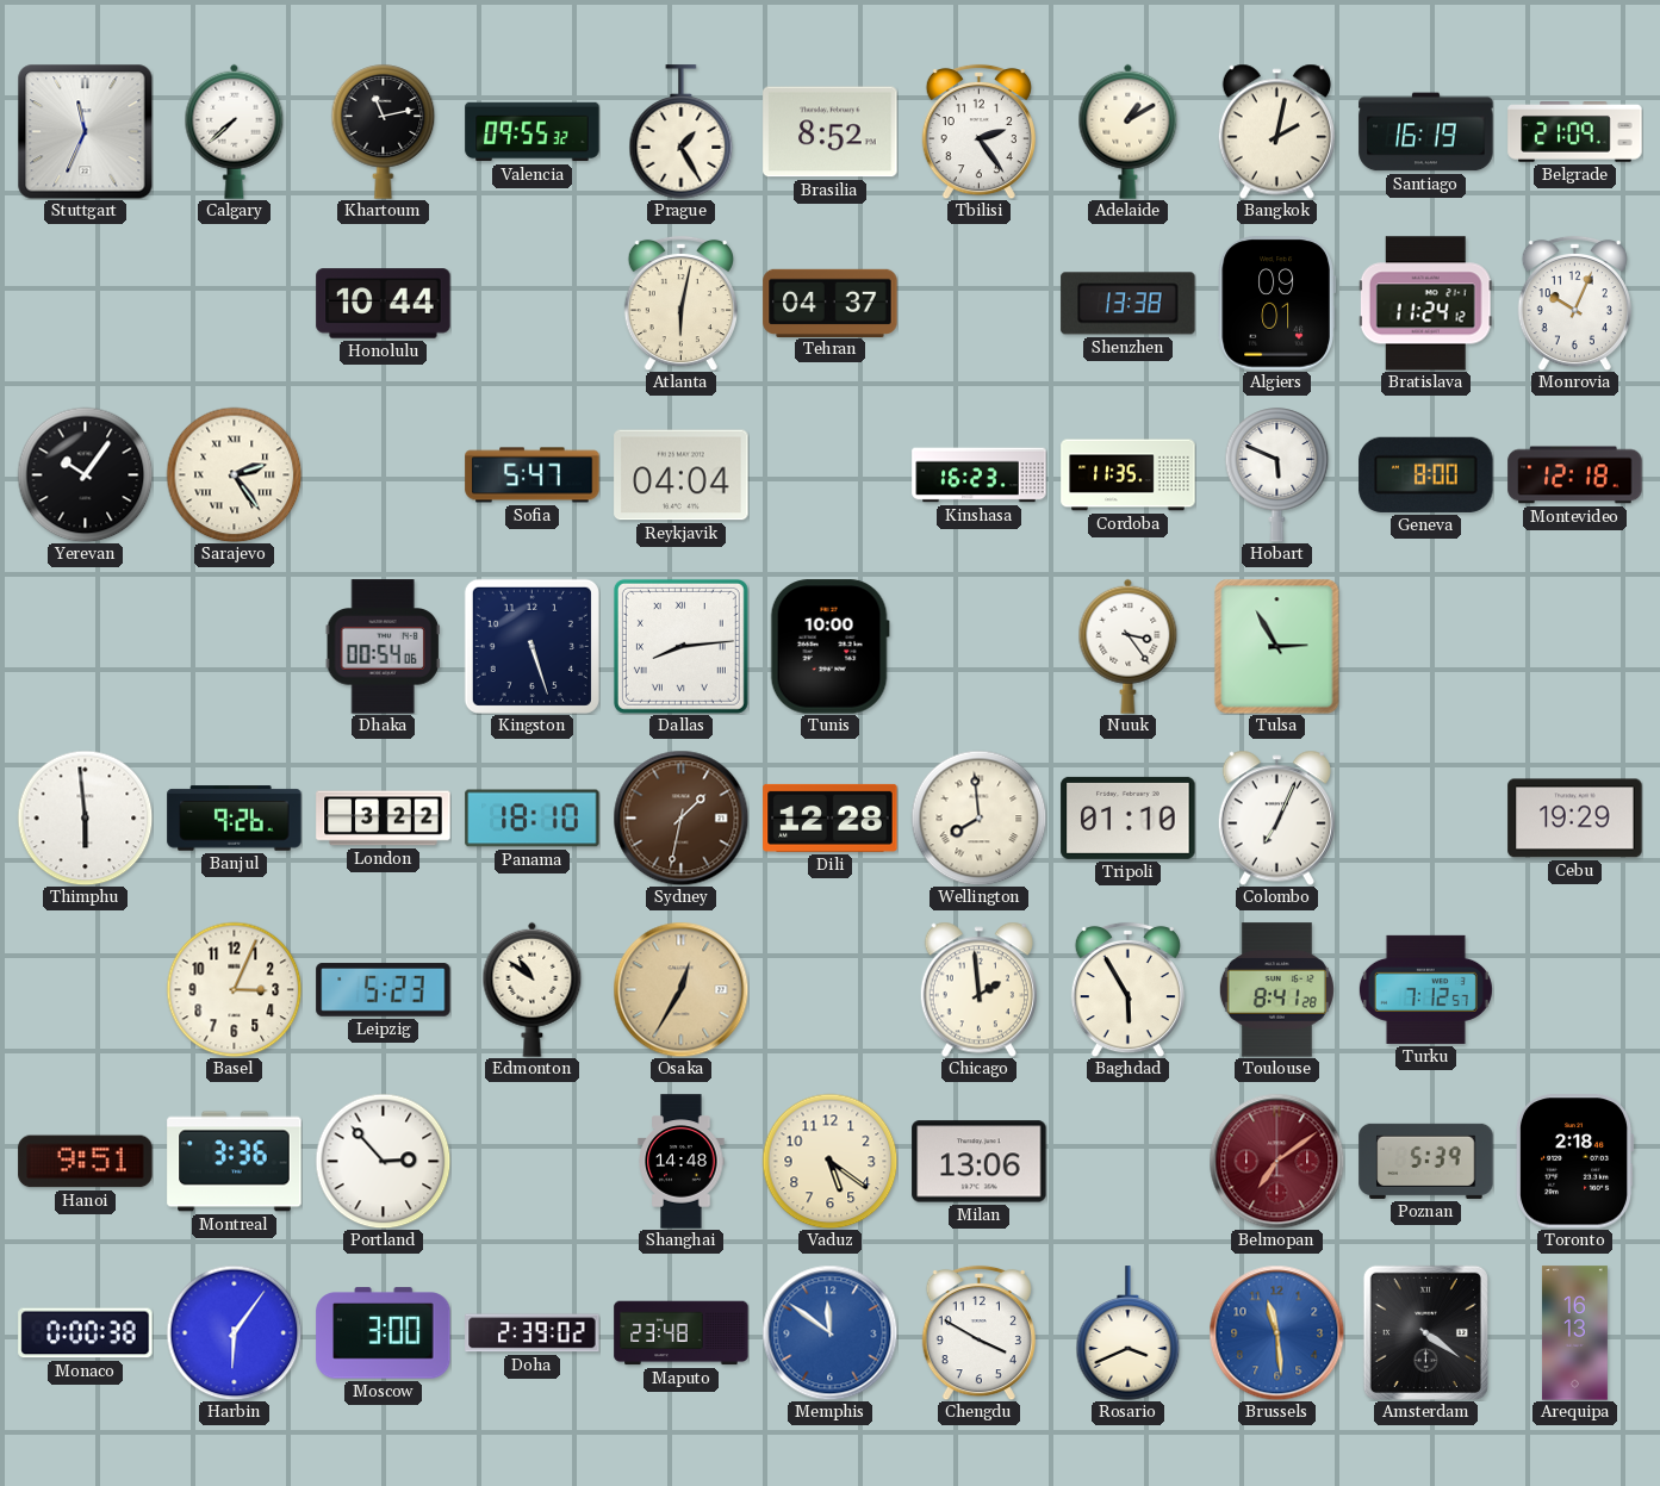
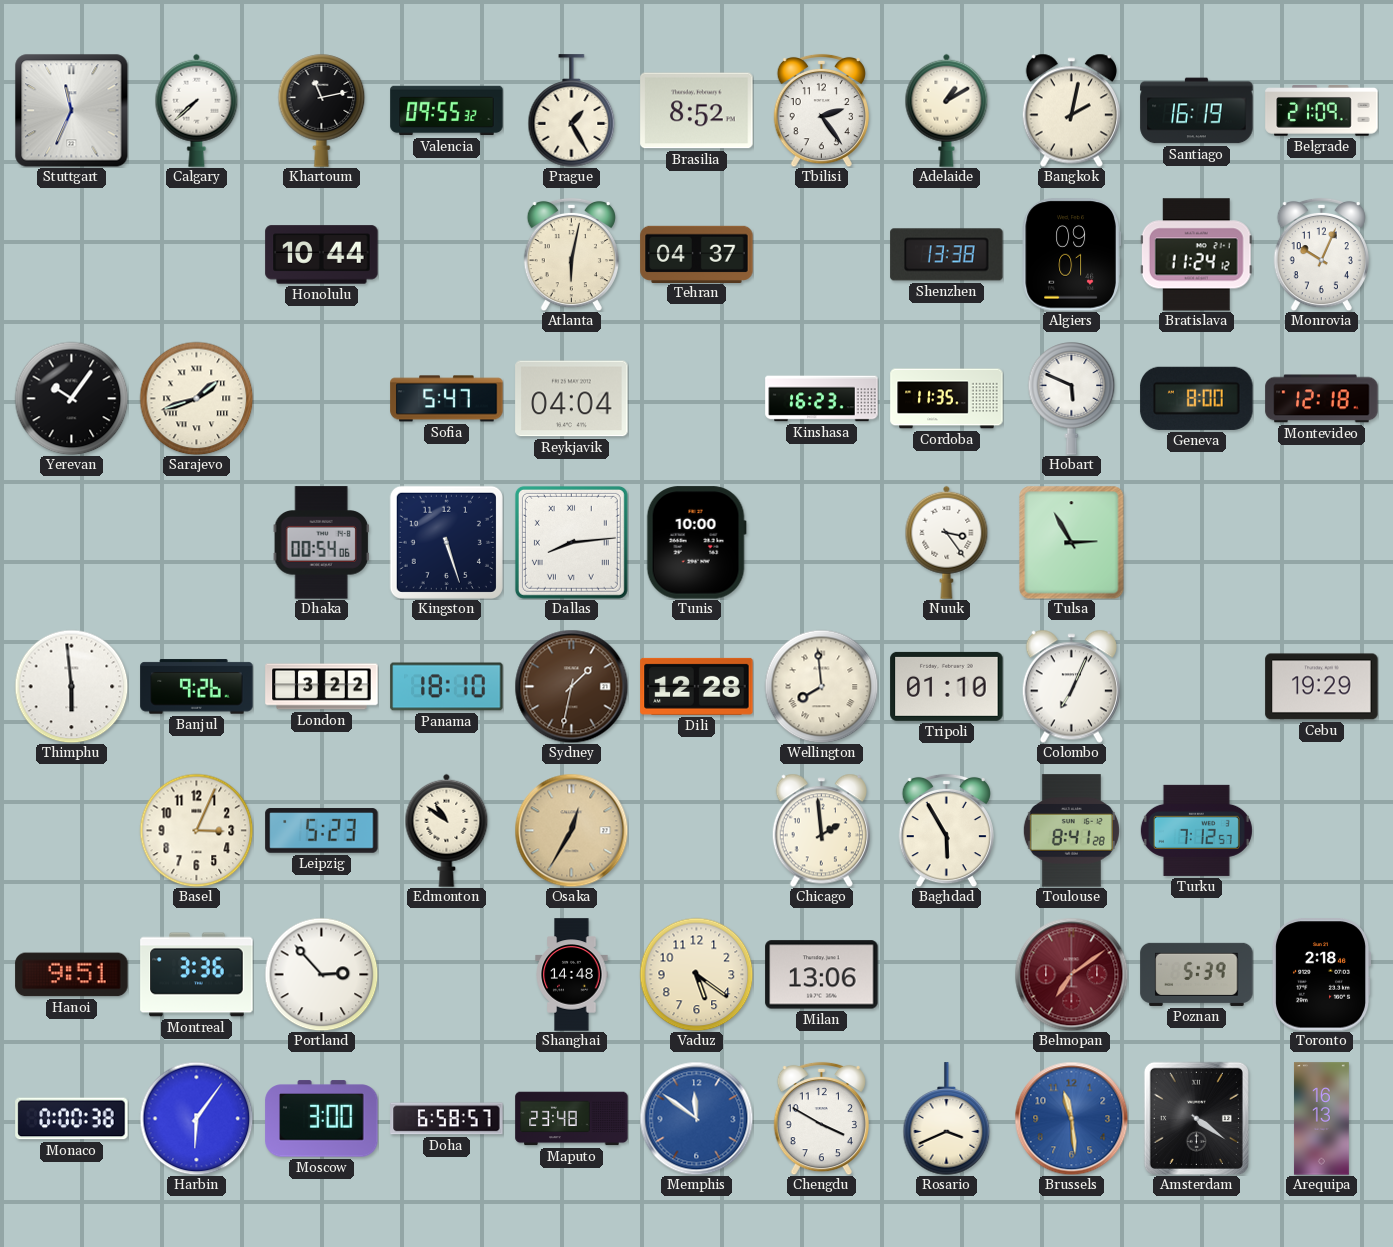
Sarajevo: 2:24 -> 1:42 (196, 398)
Doha: 2:39 -> 6:58 (447, 1119)
